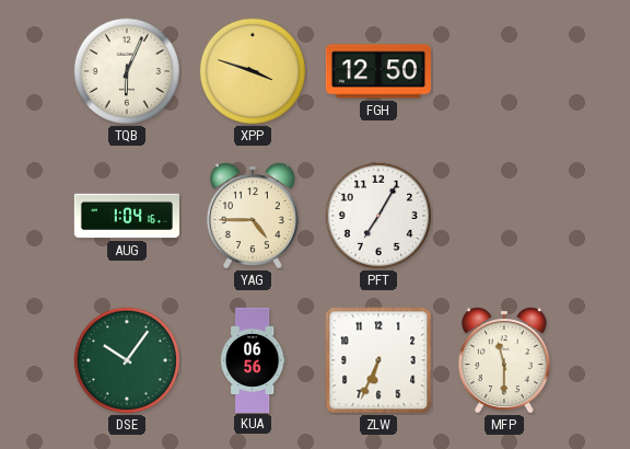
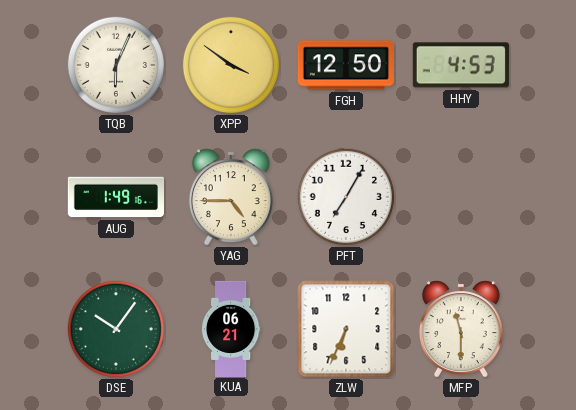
XPP: 3:48 -> 3:51 (231, 65)
HHY: none -> 4:53 (461, 65)
AUG: 1:04 -> 1:49 (115, 197)
KUA: 06:56 -> 06:21 (231, 328)
